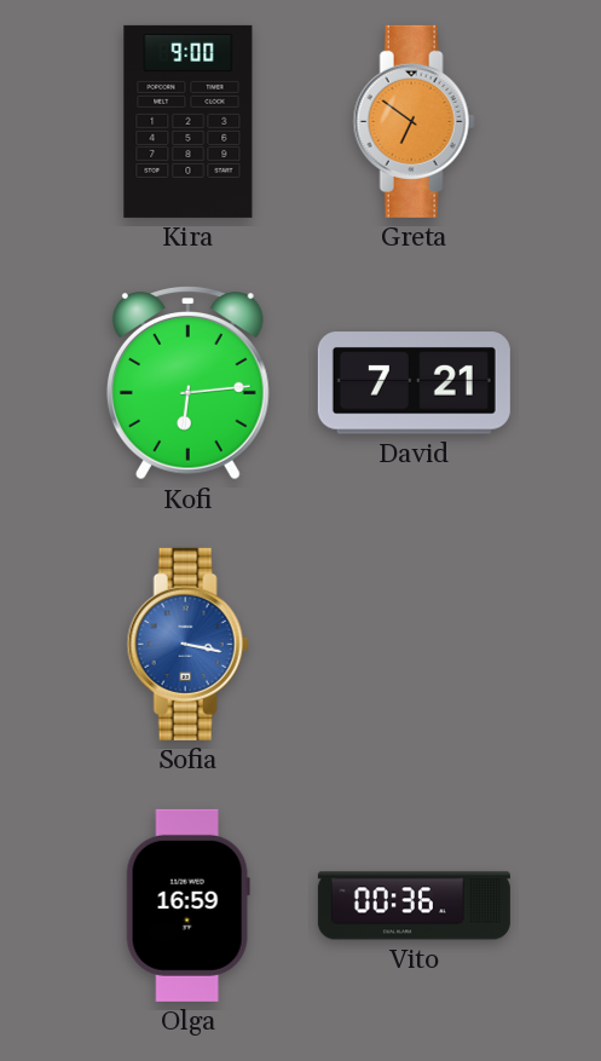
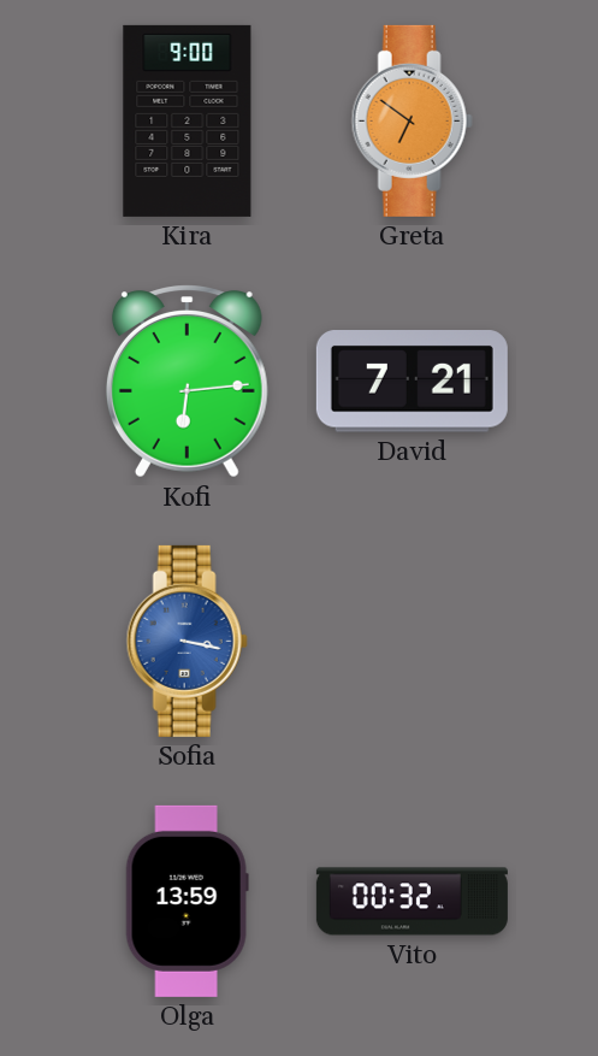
Olga: 16:59 -> 13:59 (186, 901)
Vito: 00:36 -> 00:32 (412, 902)
